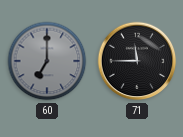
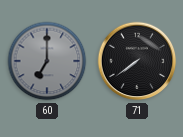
71: 11:45 -> 7:39 (137, 61)
